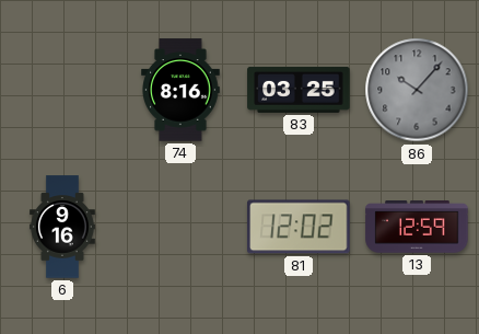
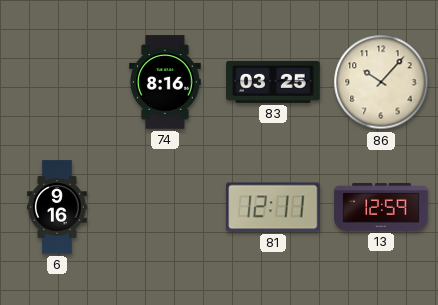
86 dial: grey -> cream (381, 82)
81: 12:02 -> 12:11 (273, 207)
